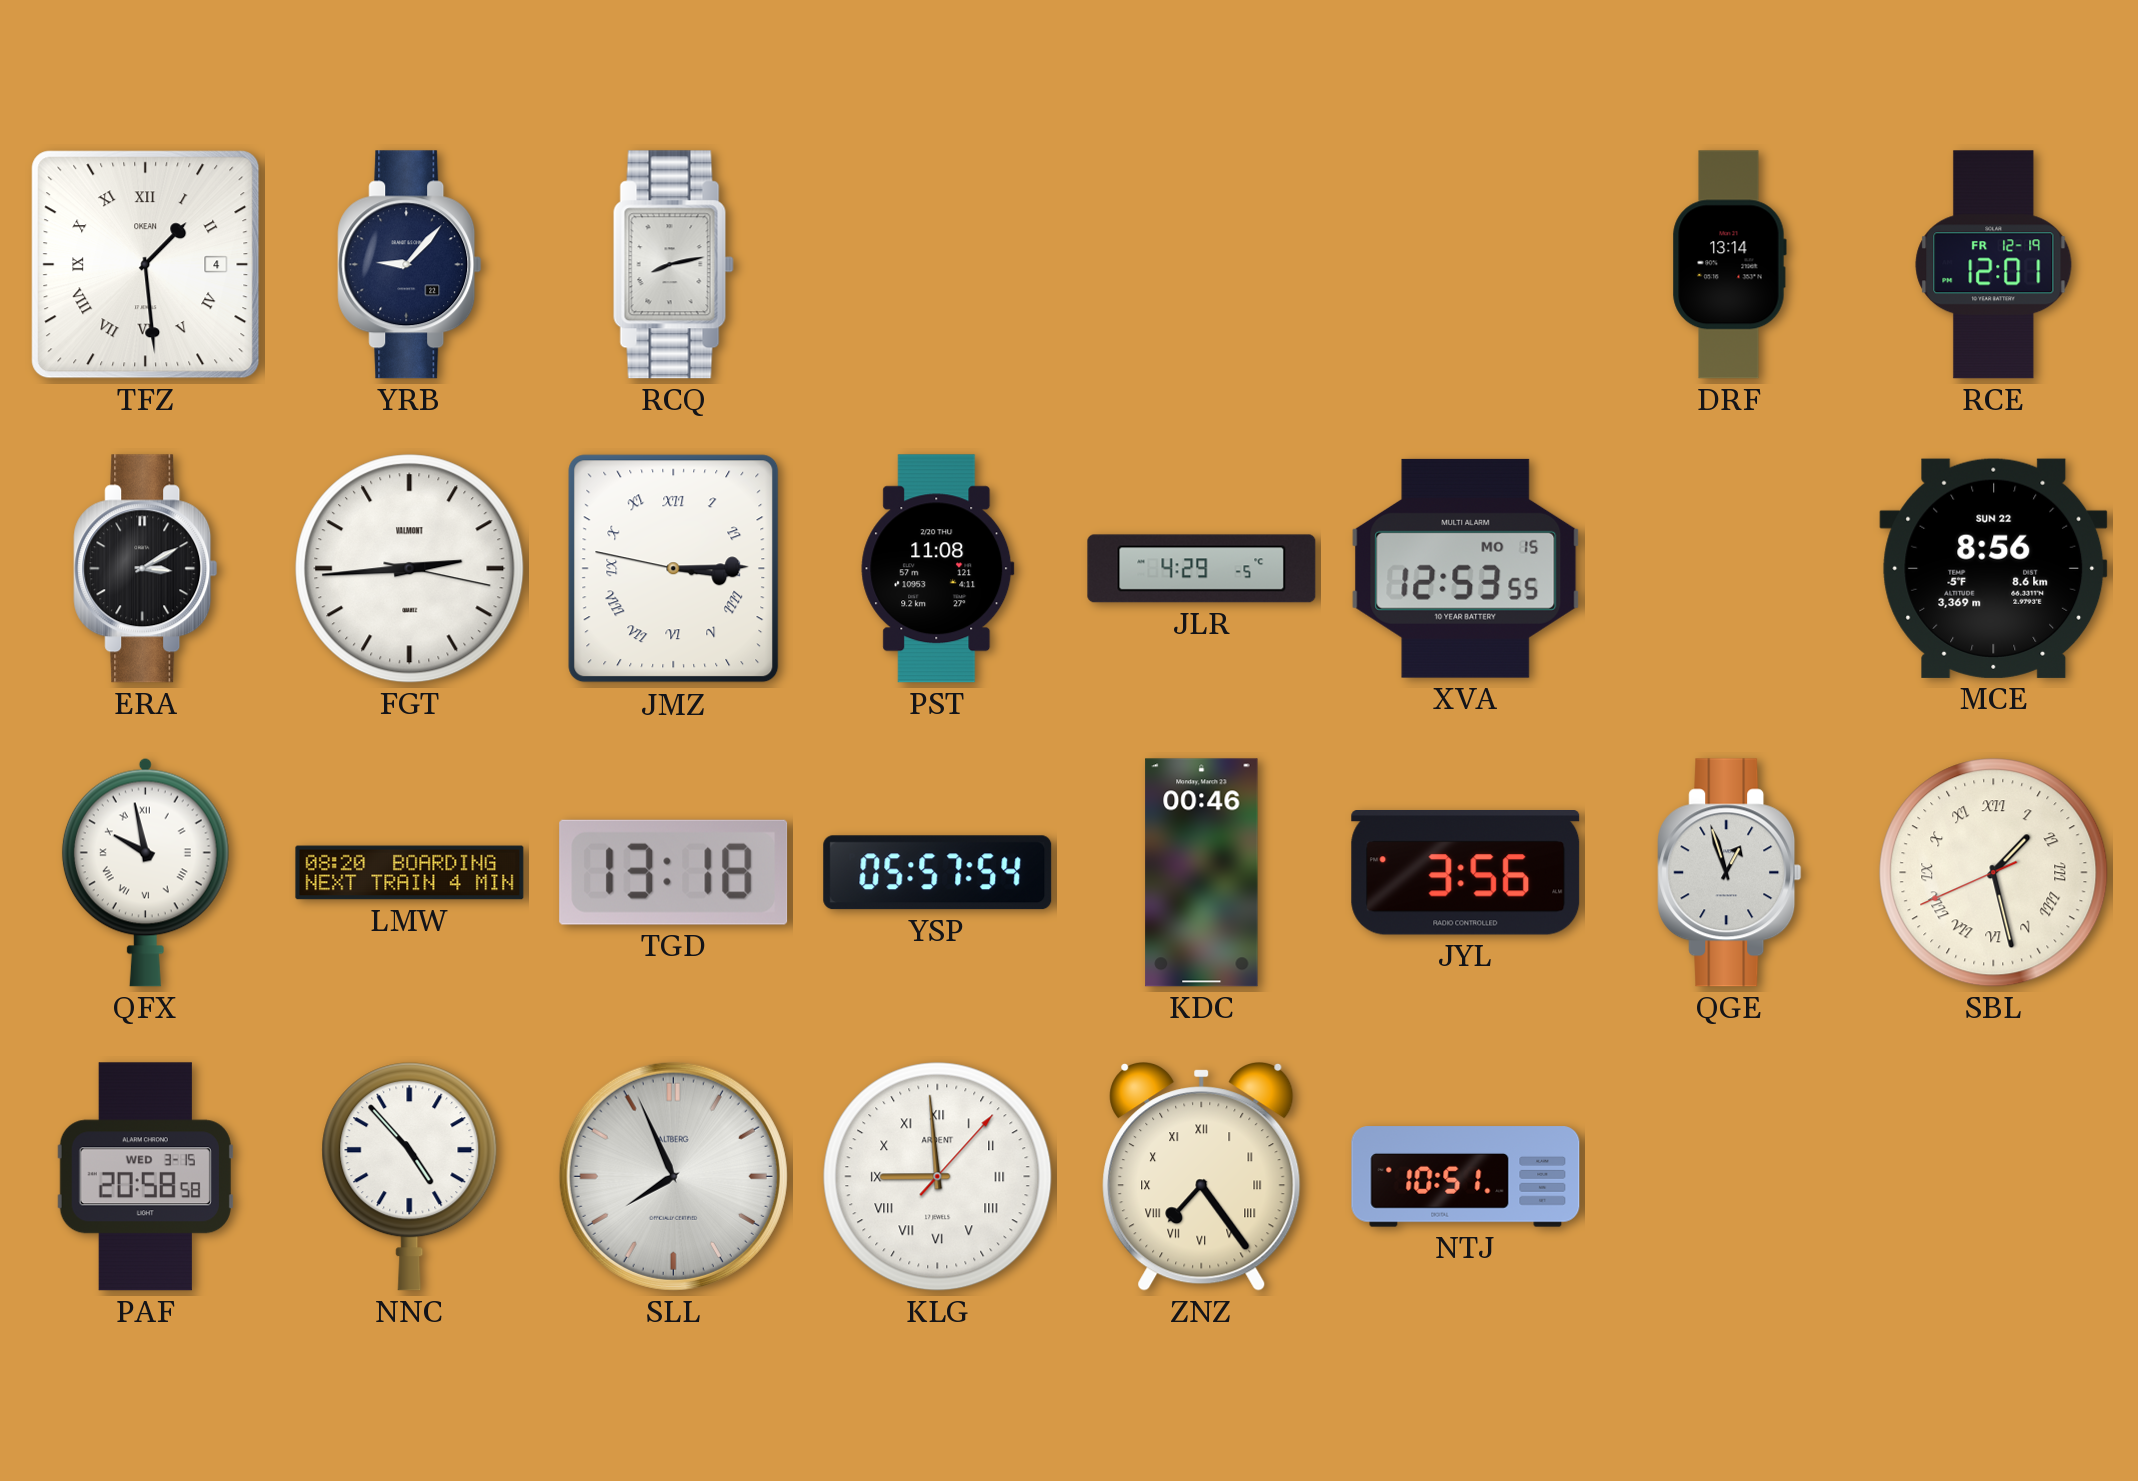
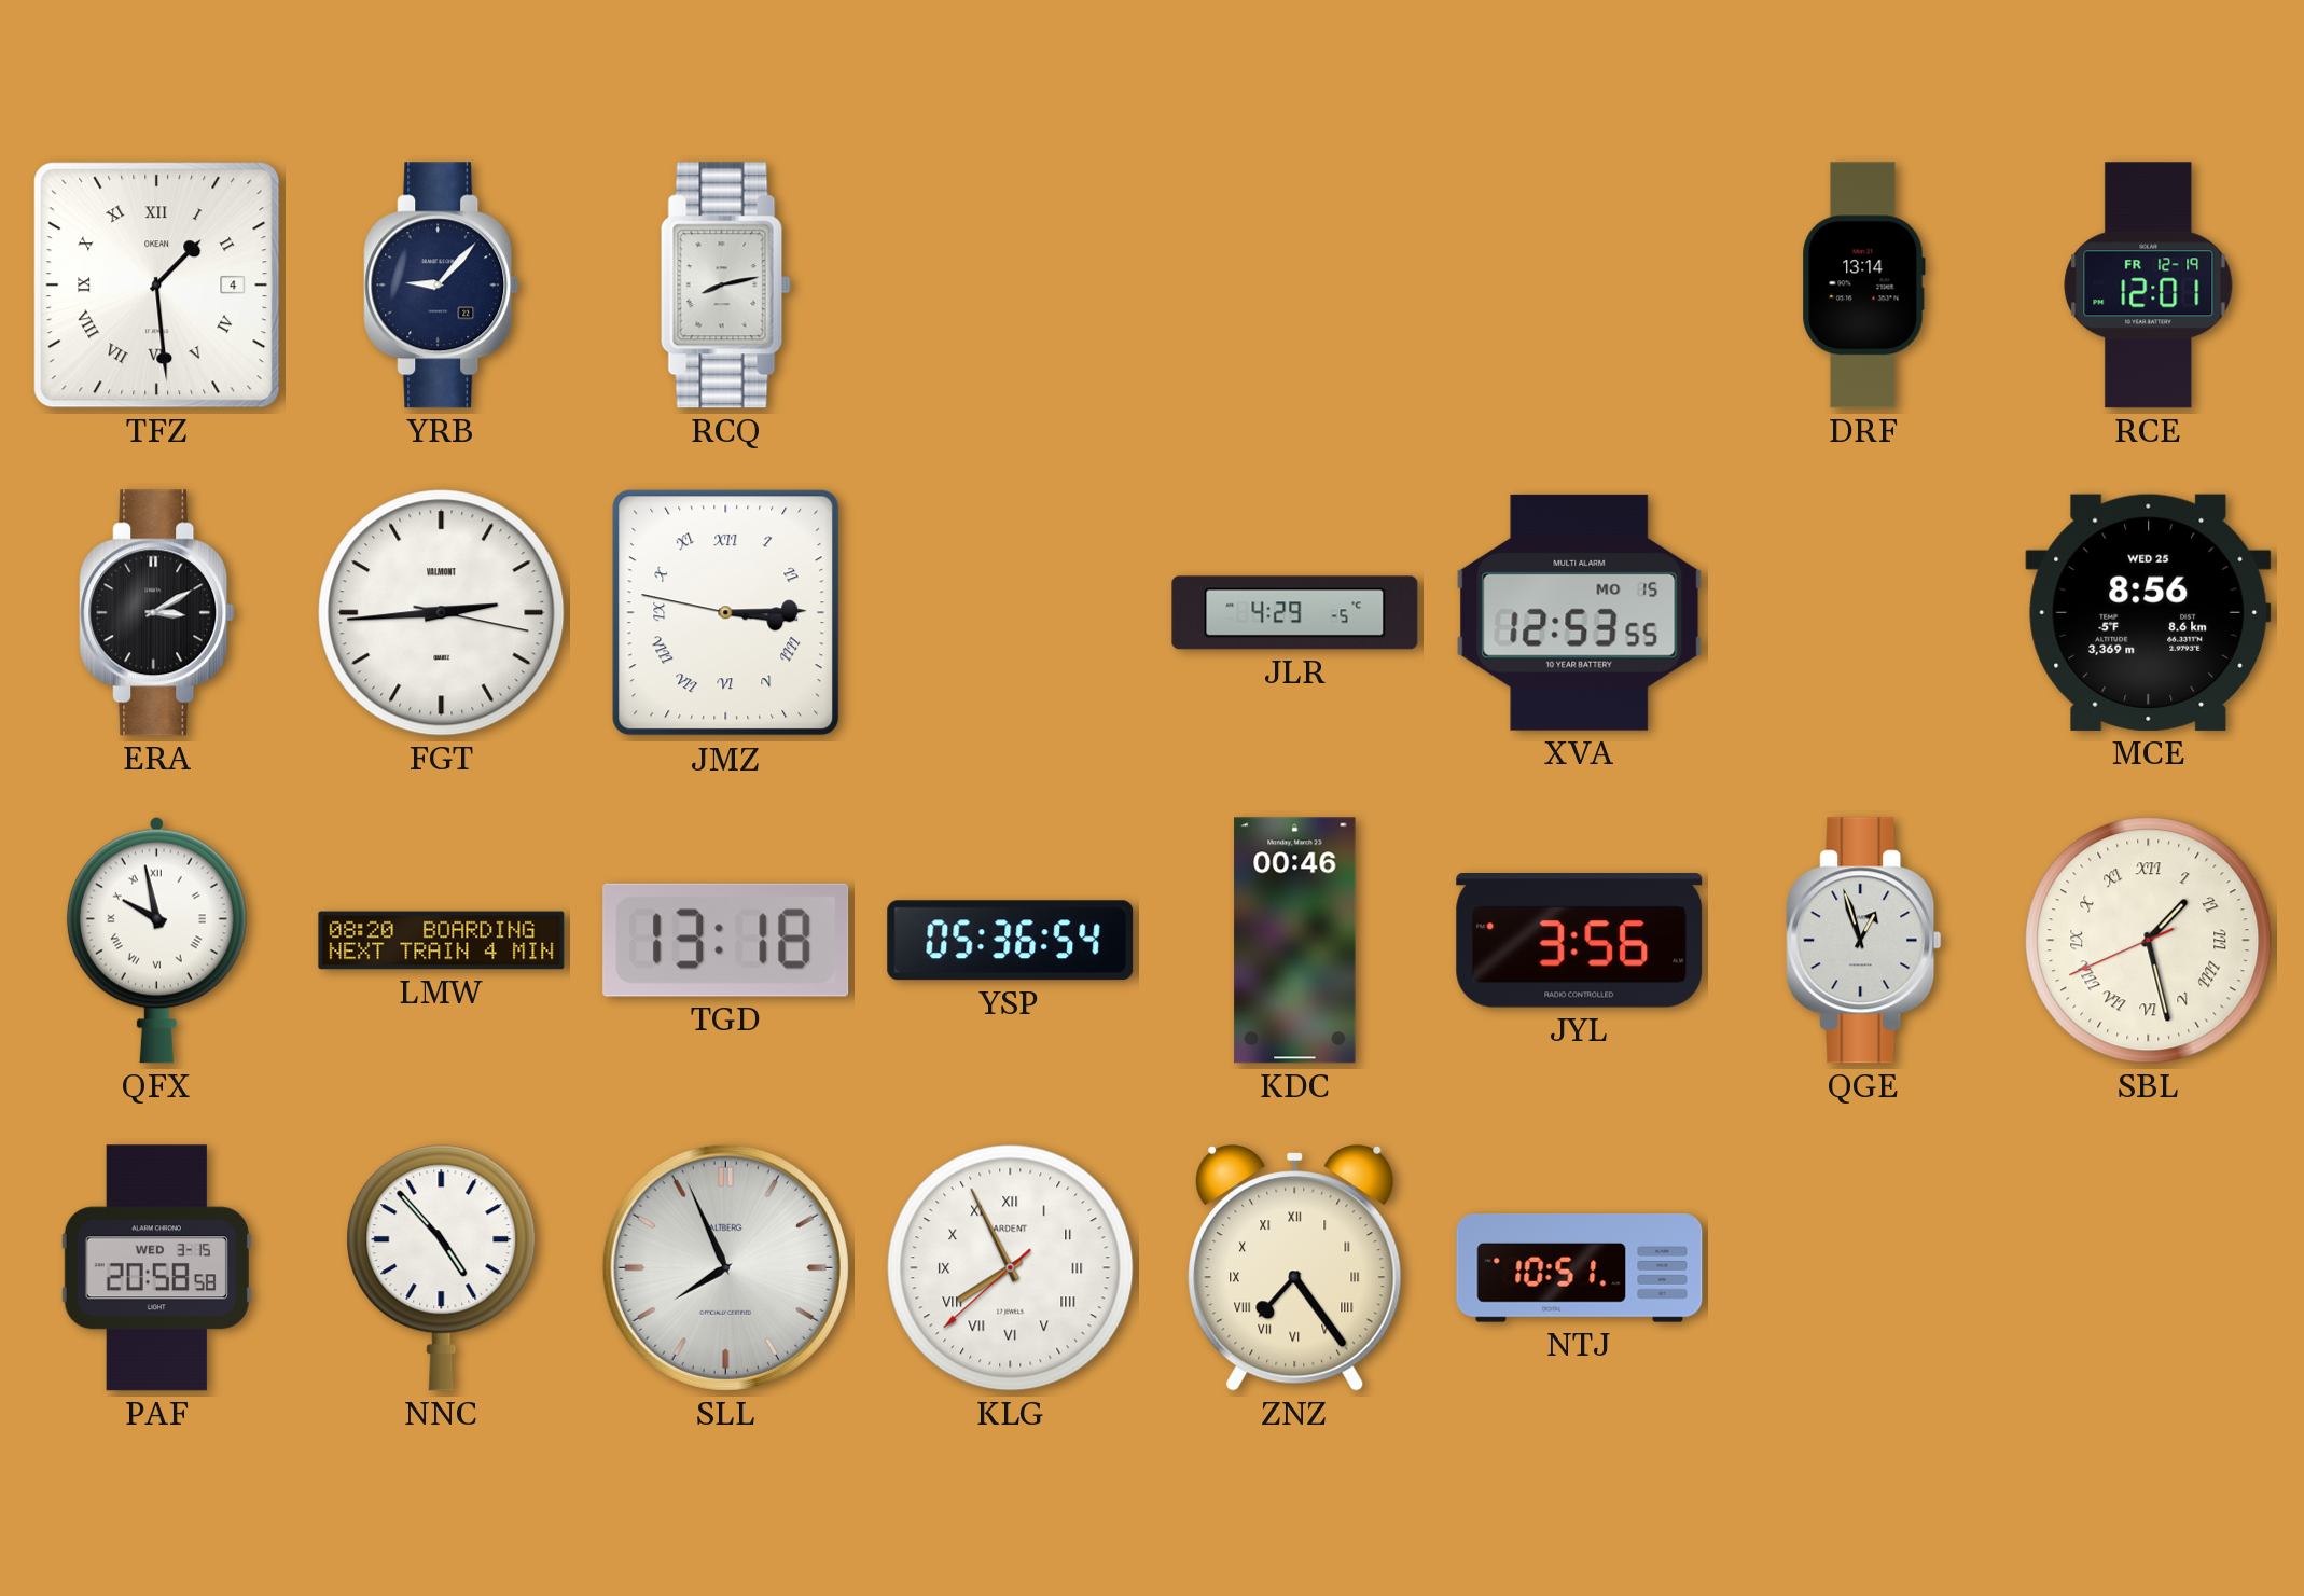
PST: 11:08 -> none (938, 569)
MCE date: SUN 22 -> WED 25 (2149, 612)
YSP: 05:57 -> 05:36 (1011, 941)
KLG: 8:59 -> 7:55 (1011, 1268)
